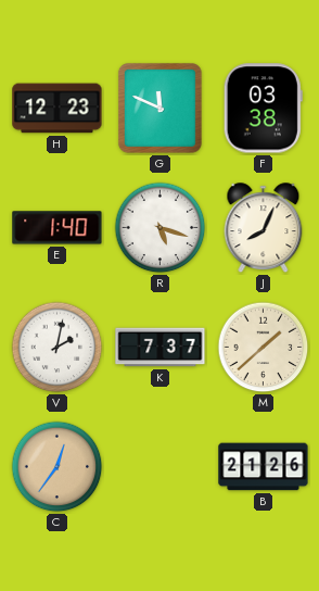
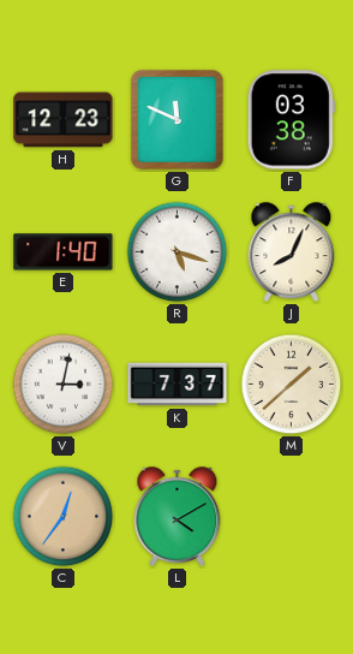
V: 2:02 -> 3:02 (64, 385)
L: none -> 4:10 (178, 517)
B: 21:26 -> none (264, 467)
